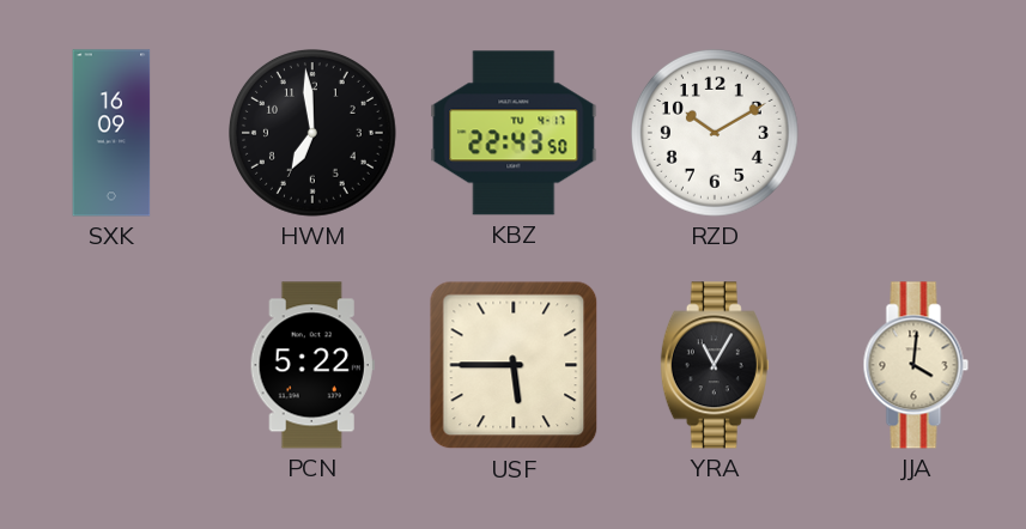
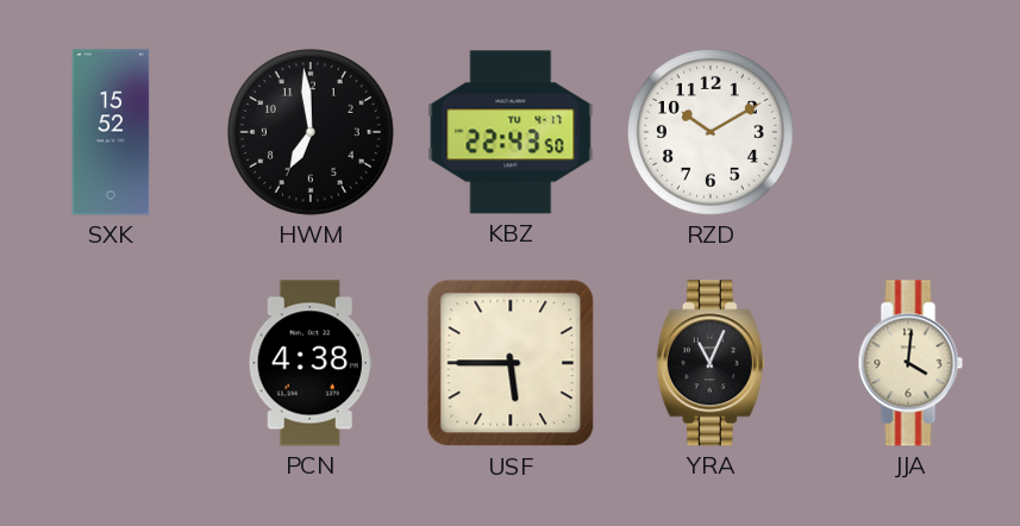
SXK: 16:09 -> 15:52 (111, 132)
PCN: 5:22 -> 4:38 (311, 363)
YRA: 11:05 -> 11:04 (711, 363)
